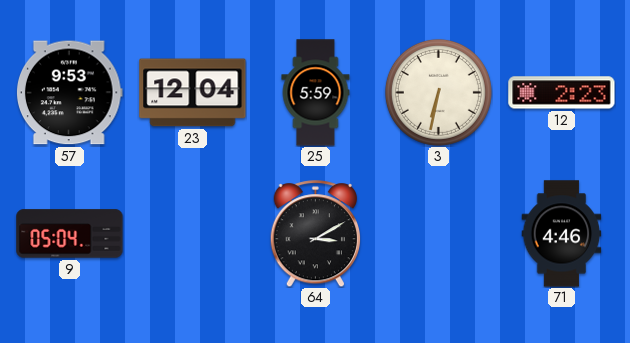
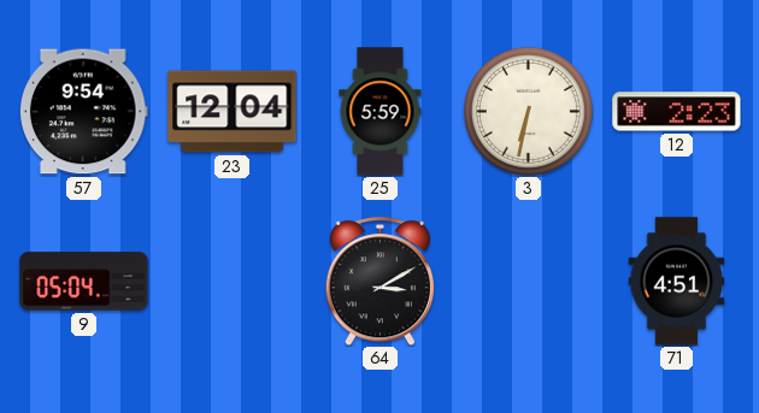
57: 9:53 -> 9:54 (84, 112)
71: 4:46 -> 4:51 (677, 282)
